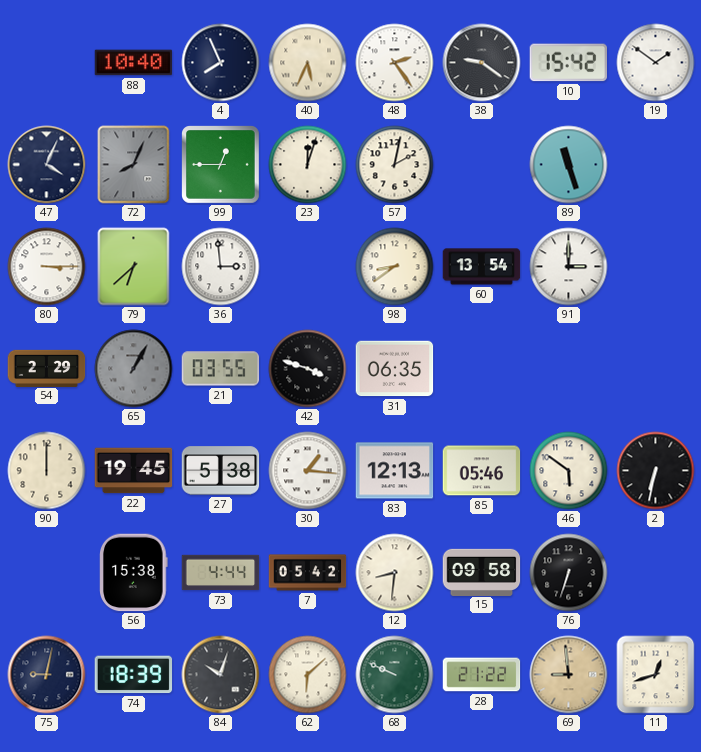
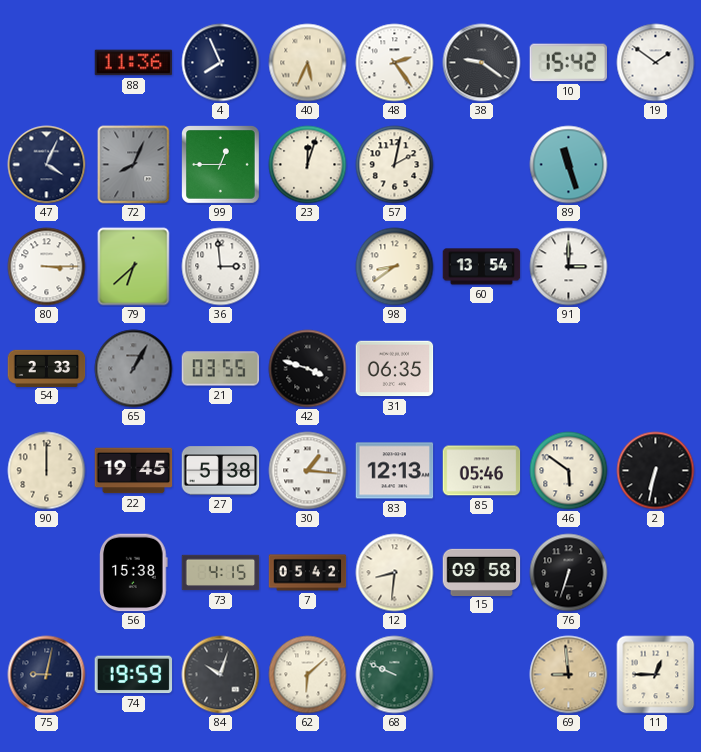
88: 10:40 -> 11:36 (134, 63)
54: 2:29 -> 2:33 (47, 368)
73: 4:44 -> 4:15 (221, 573)
74: 18:39 -> 19:59 (134, 675)
28: 21:22 -> none (482, 675)
11: 12:42 -> 12:45 (656, 675)
